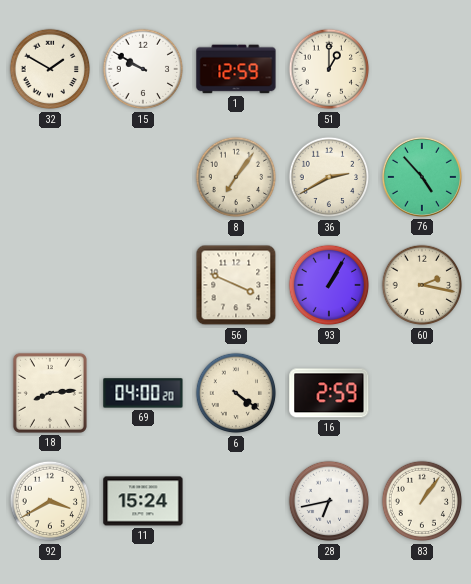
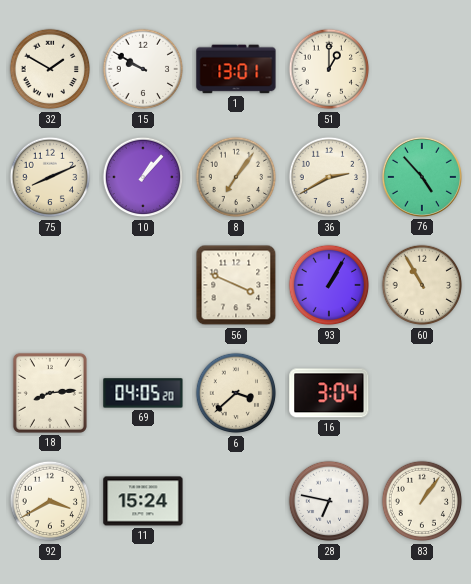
1: 12:59 -> 13:01 (236, 69)
75: none -> 8:11 (50, 177)
10: none -> 1:07 (143, 177)
60: 2:17 -> 10:55 (422, 285)
69: 04:00 -> 04:05 (143, 393)
6: 4:21 -> 3:38 (236, 393)
16: 2:59 -> 3:04 (329, 393)
28: 6:43 -> 6:47 (329, 501)
